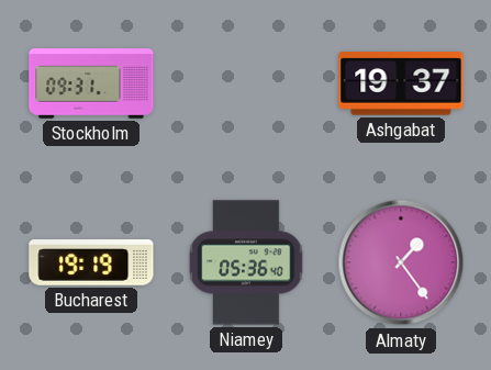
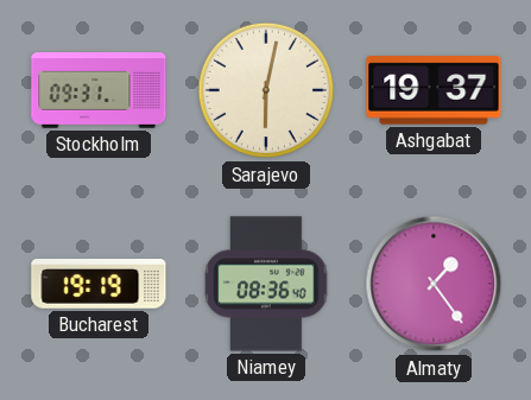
Sarajevo: none -> 6:02 (266, 90)
Niamey: 05:36 -> 08:36 (266, 284)
